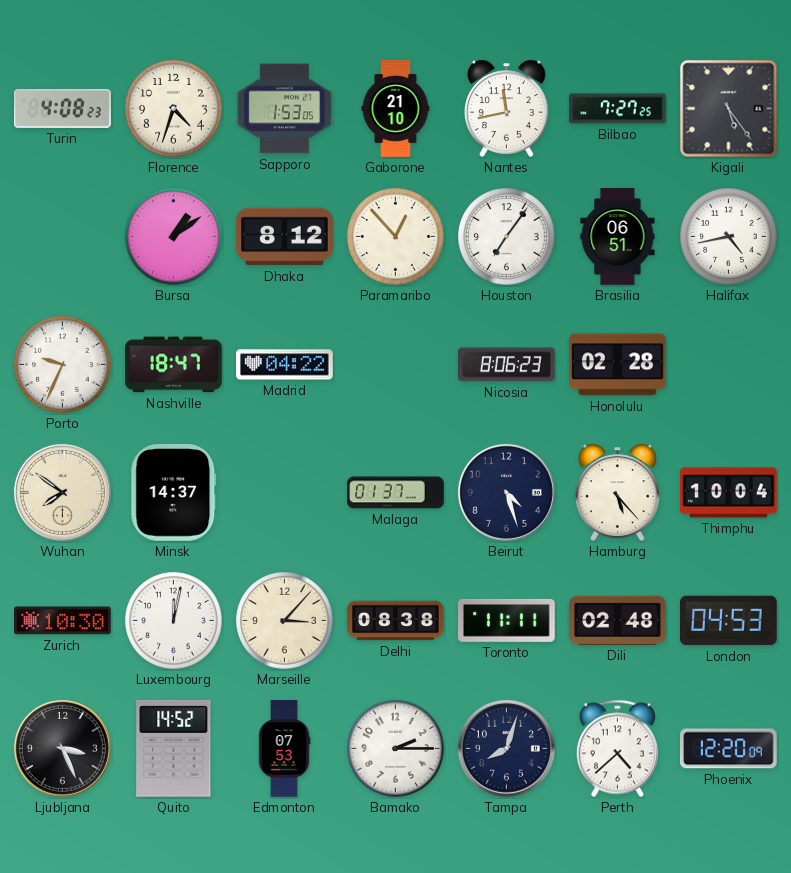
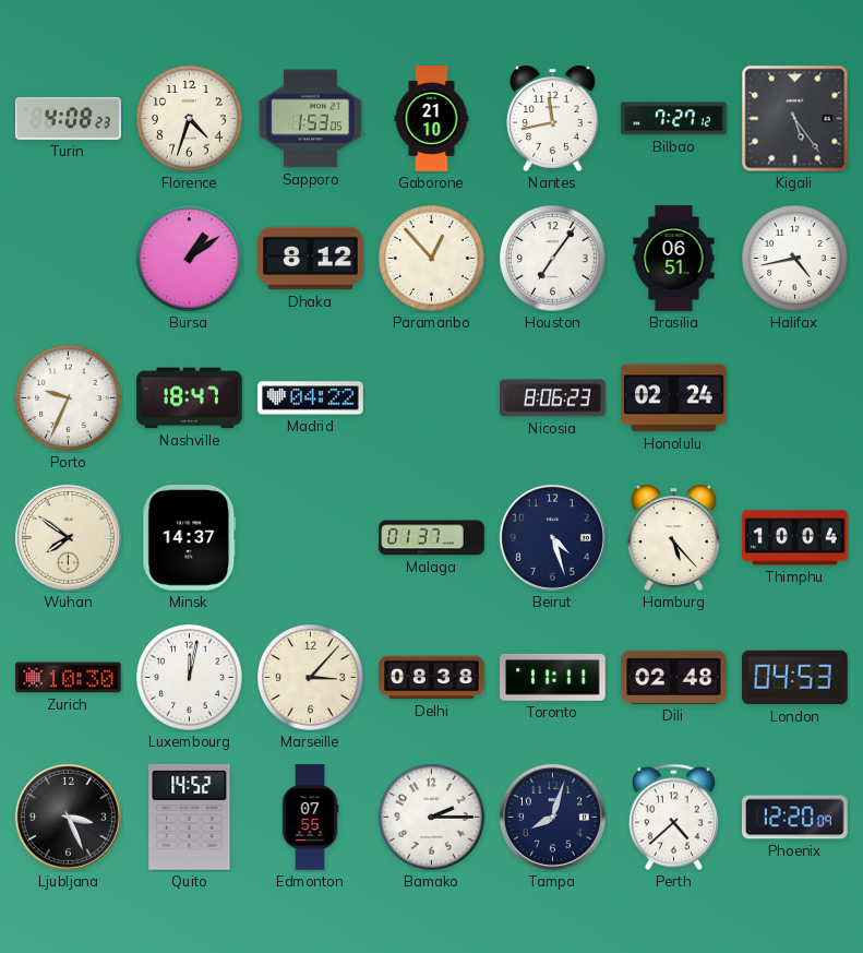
Bilbao: 7:27:25 -> 7:27:12 (674, 119)
Honolulu: 02:28 -> 02:24 (674, 398)
Edmonton: 07:53 -> 07:55 (310, 818)
